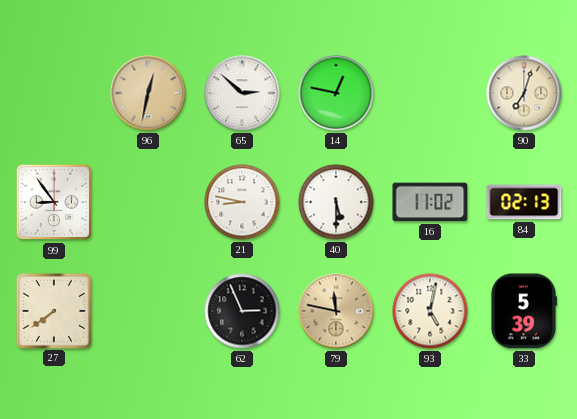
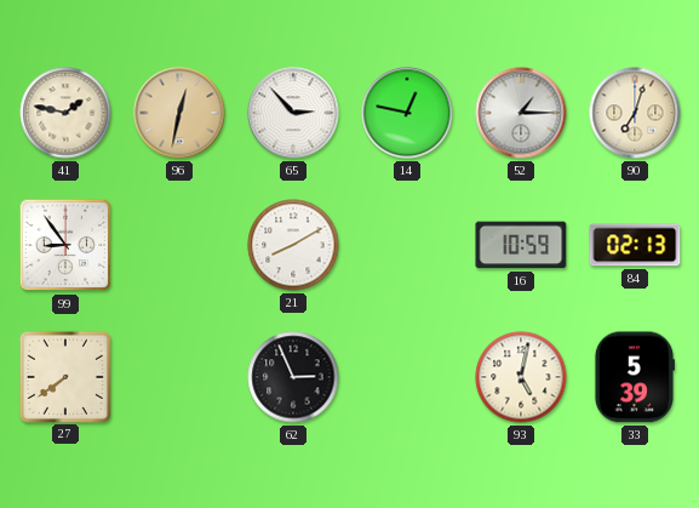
41: none -> 1:47 (65, 113)
65: 2:52 -> 2:53 (293, 113)
52: none -> 1:15 (521, 113)
21: 8:47 -> 8:10 (293, 245)
40: 5:30 -> none (336, 202)
16: 11:02 -> 10:59 (521, 245)
79: 11:47 -> none (336, 311)
